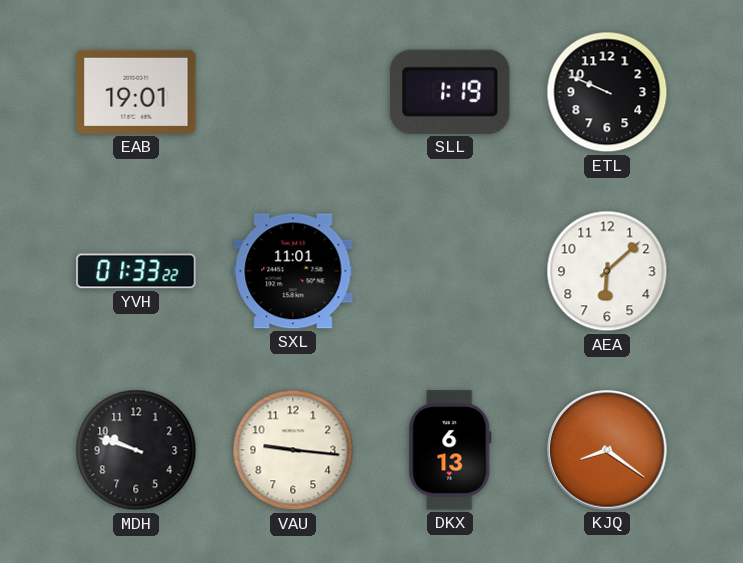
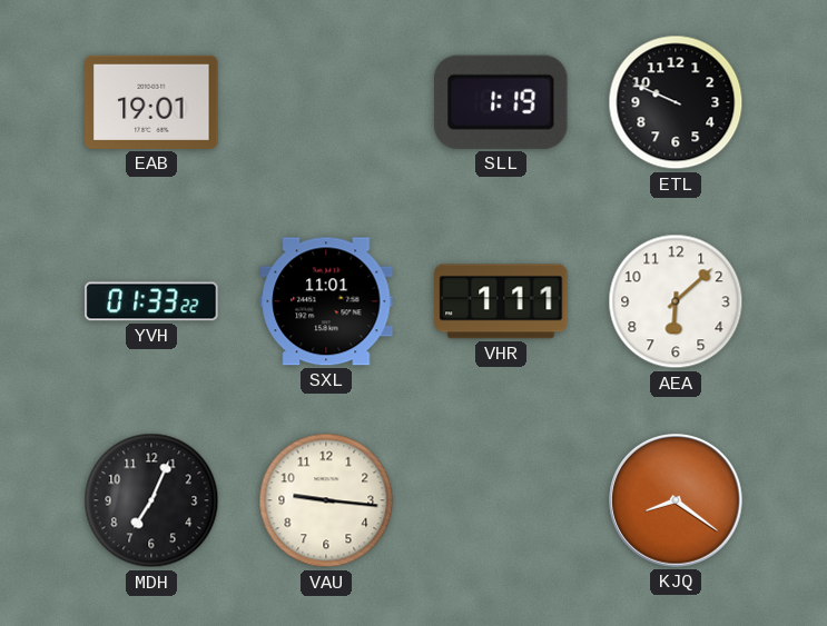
VHR: none -> 1:11 (501, 301)
MDH: 9:48 -> 7:04 (151, 500)
DKX: 6:13 -> none (450, 450)
